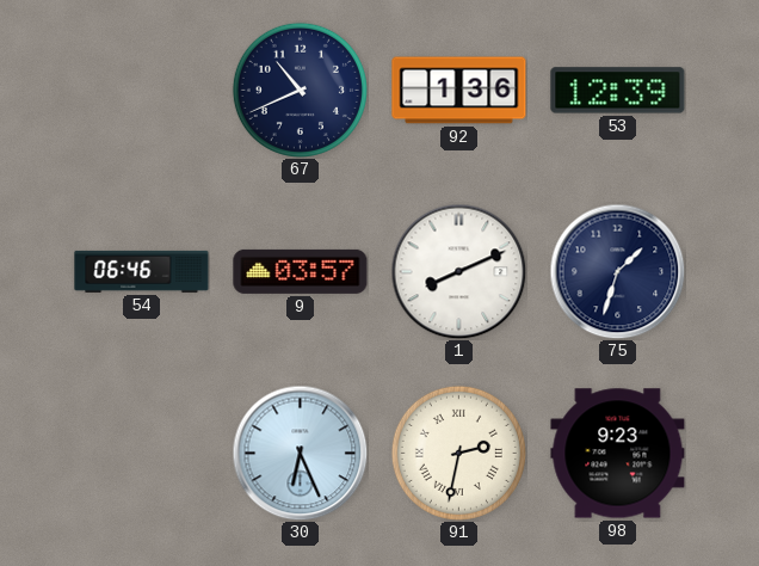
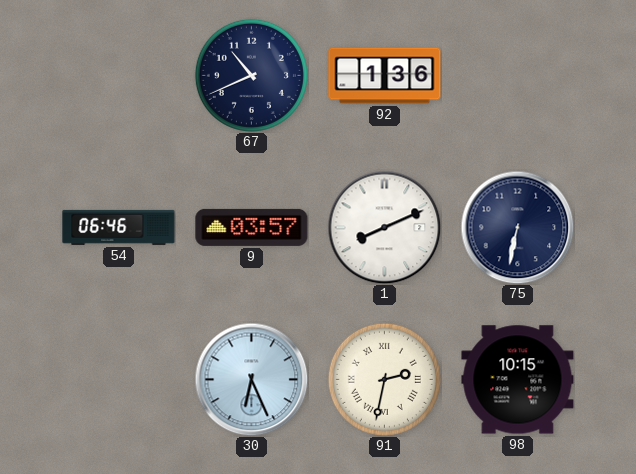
53: 12:39 -> none (618, 91)
75: 1:33 -> 6:32 (517, 227)
98: 9:23 -> 10:15 (518, 380)
